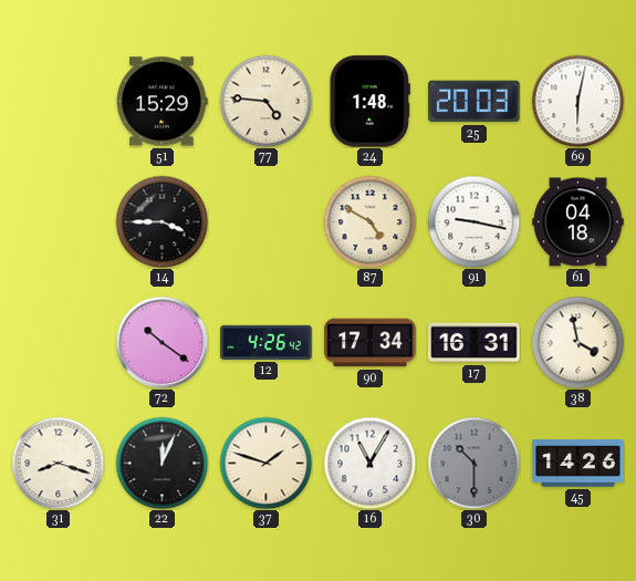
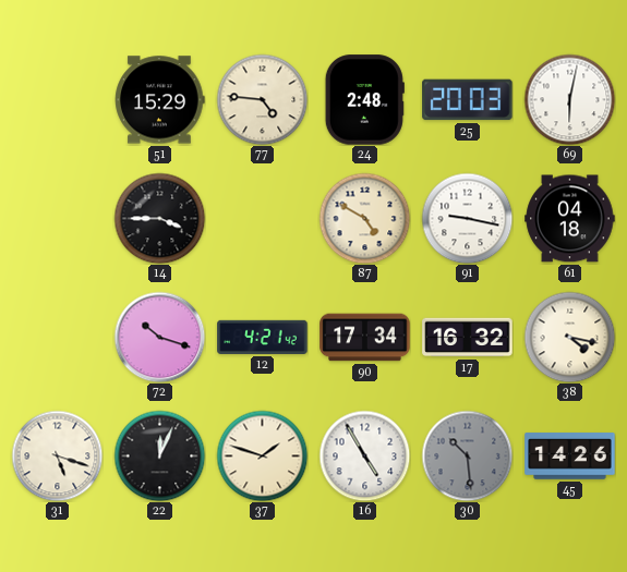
24: 1:48 -> 2:48 (364, 100)
72: 10:21 -> 10:18 (159, 337)
12: 4:26 -> 4:21 (263, 337)
17: 16:31 -> 16:32 (468, 338)
38: 3:58 -> 4:17 (569, 337)
31: 8:18 -> 5:18 (57, 455)
16: 11:05 -> 4:55 (364, 455)
30: 10:30 -> 10:29 (467, 455)
